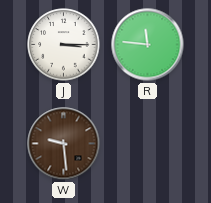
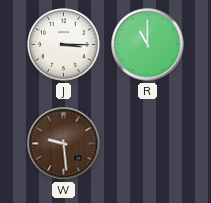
R: 11:46 -> 11:00 (148, 45)
